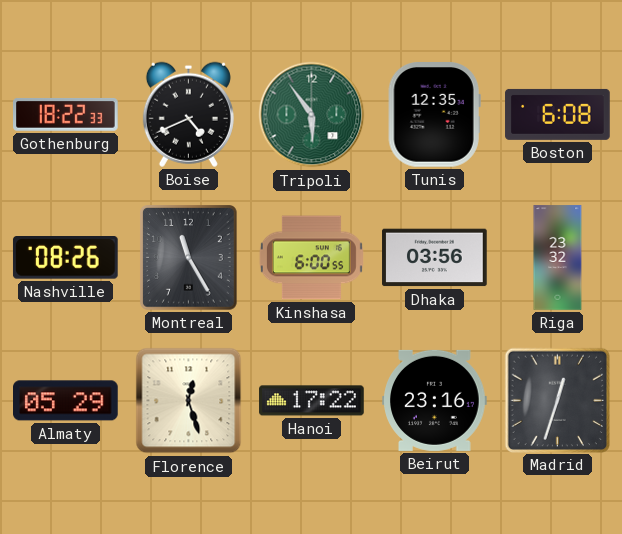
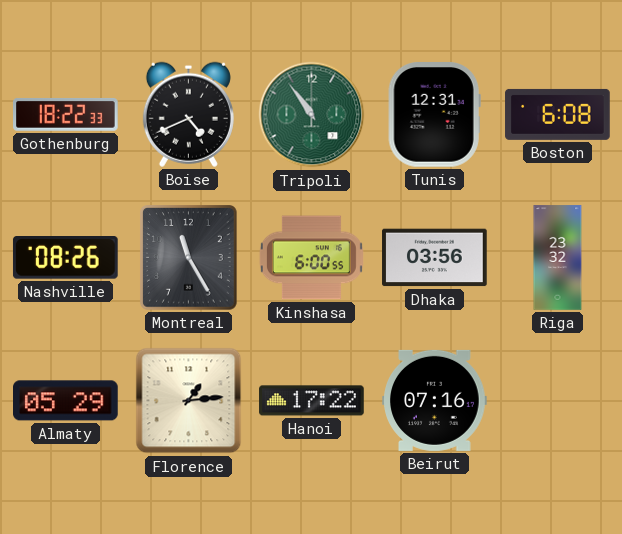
Tripoli: 5:54 -> 10:54 (312, 115)
Tunis: 12:35 -> 12:31 (434, 115)
Florence: 12:27 -> 1:14 (189, 401)
Beirut: 23:16 -> 07:16 (435, 400)
Madrid: 12:33 -> none (557, 400)
